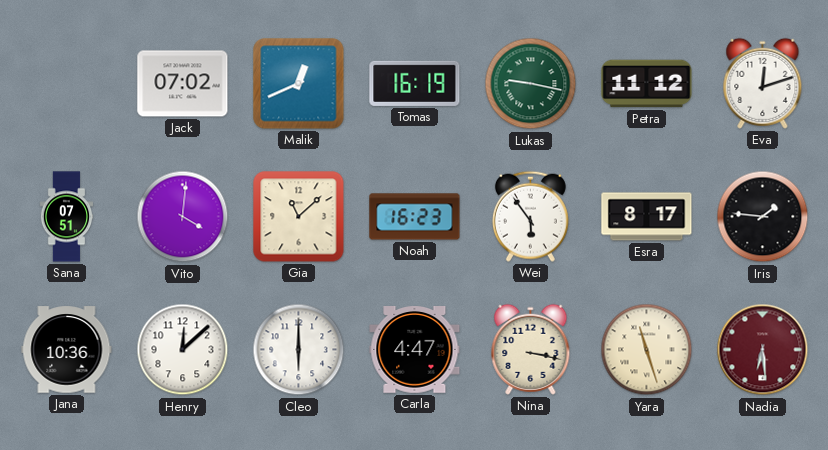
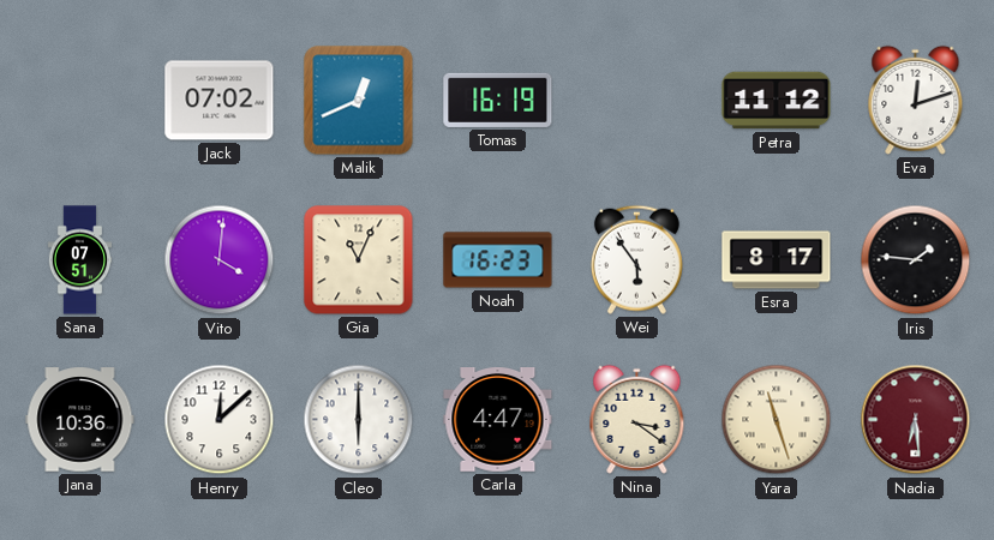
Lukas: 9:17 -> none (531, 84)
Gia: 11:08 -> 11:04 (359, 260)
Nina: 3:17 -> 3:21 (637, 419)
